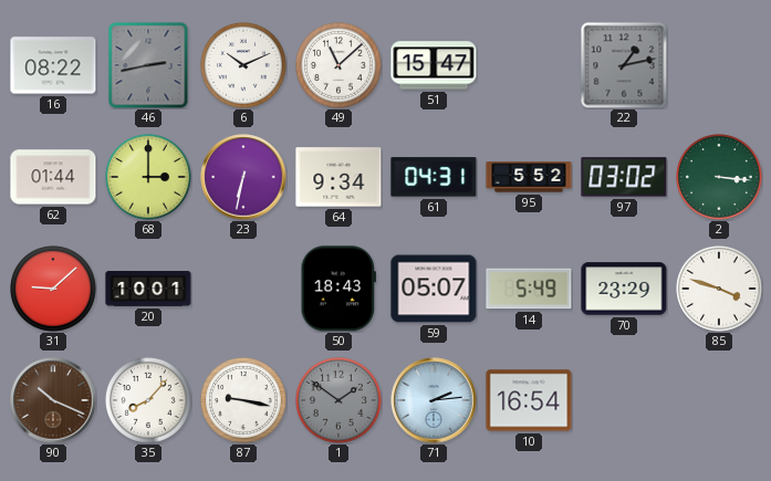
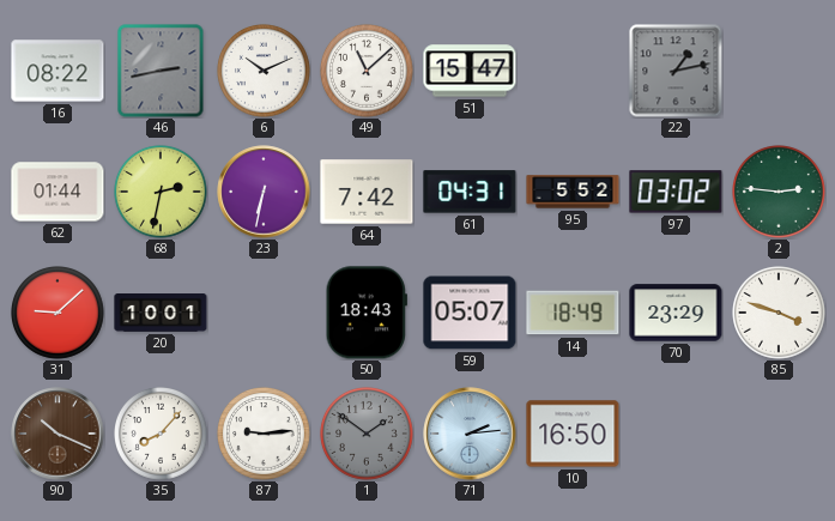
68: 3:00 -> 2:32 (162, 193)
64: 9:34 -> 7:42 (367, 192)
2: 3:16 -> 2:46 (780, 193)
14: 5:49 -> 18:49 (573, 313)
87: 9:17 -> 9:14 (265, 435)
10: 16:54 -> 16:50 (573, 434)
